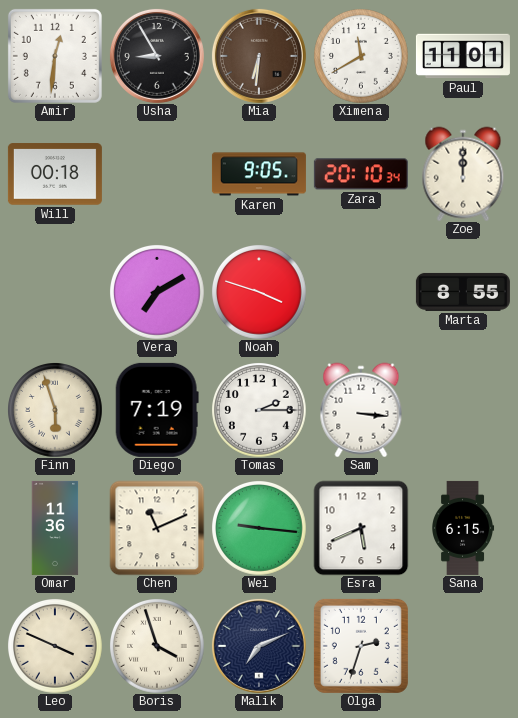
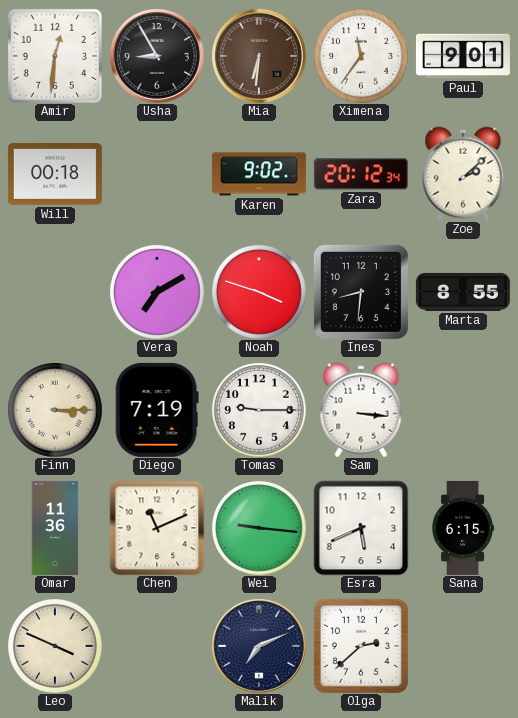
Ximena: 11:40 -> 11:36 (361, 56)
Paul: 11:01 -> 9:01 (463, 56)
Karen: 9:05 -> 9:02 (259, 174)
Zara: 20:10 -> 20:12 (361, 174)
Zoe: 12:00 -> 2:08 (463, 174)
Ines: none -> 8:31 (361, 292)
Finn: 5:57 -> 3:15 (55, 410)
Tomas: 2:15 -> 9:15 (259, 410)
Boris: 3:57 -> none (157, 646)
Olga: 2:33 -> 2:38 (361, 646)
